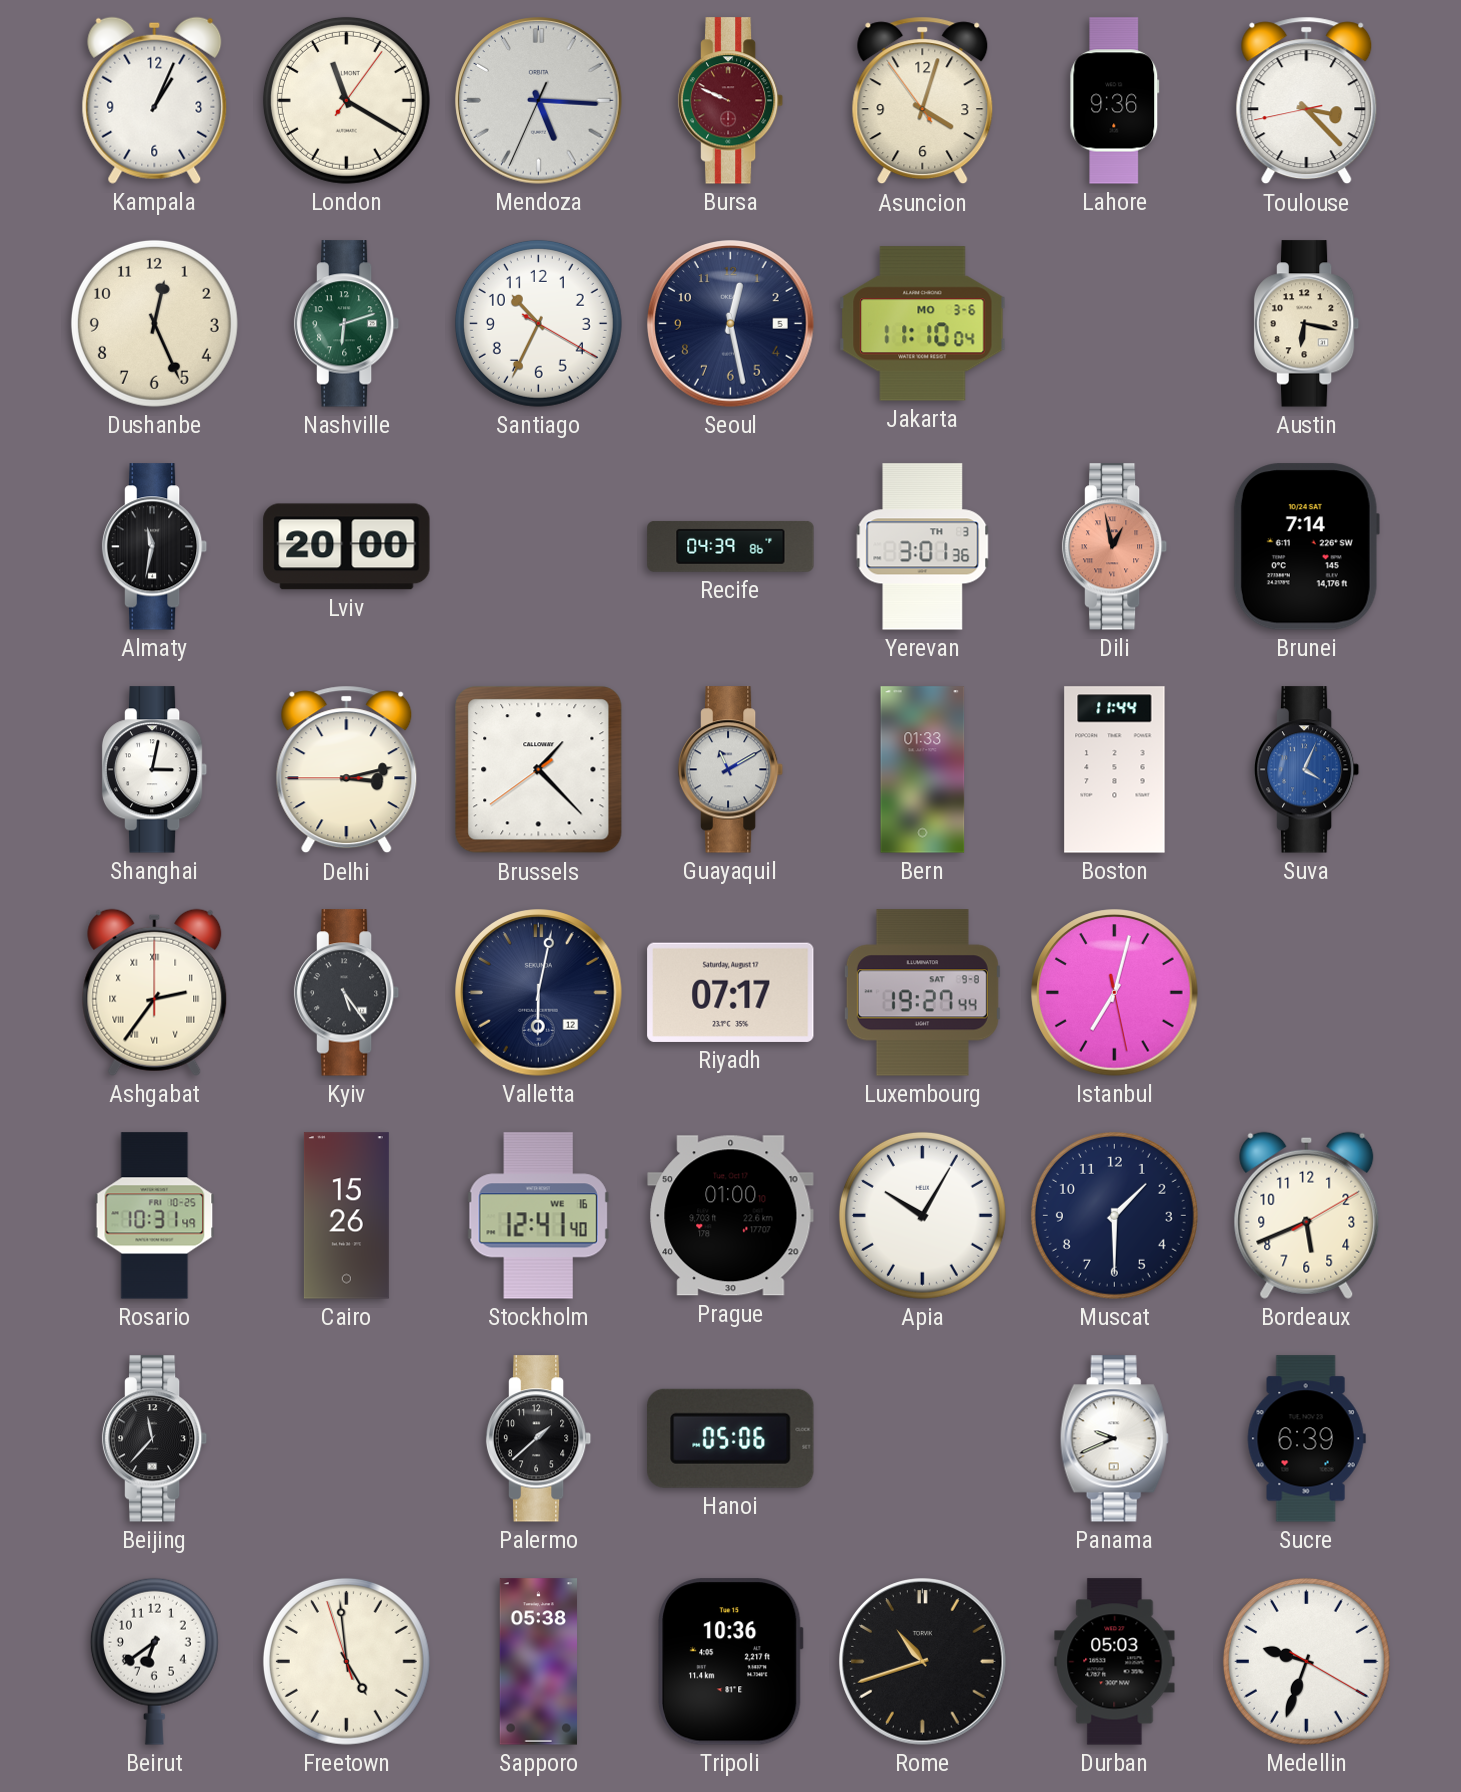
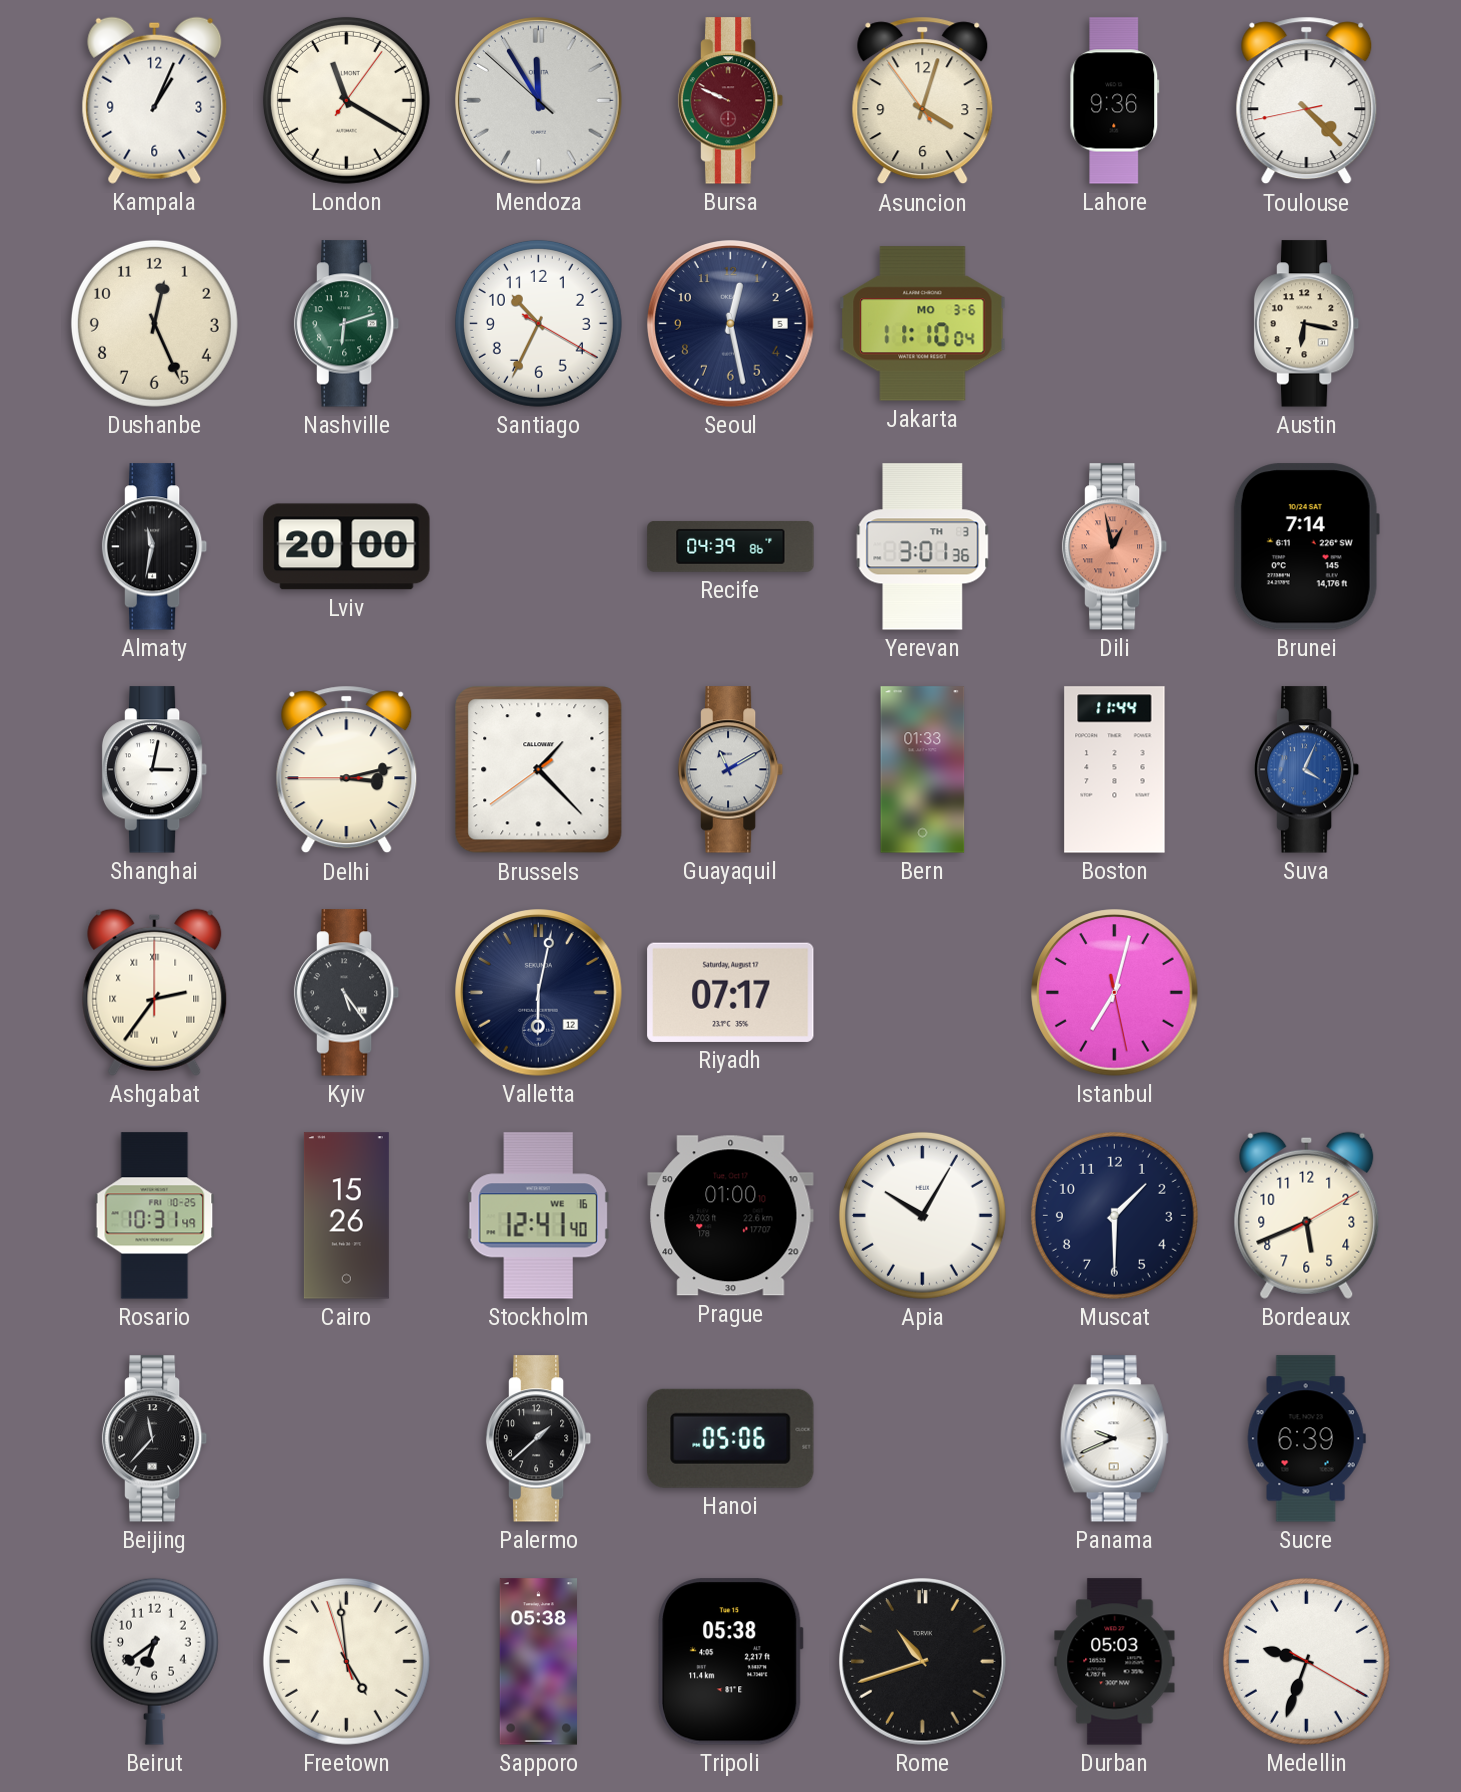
Mendoza: 5:15 -> 11:54 (539, 101)
Toulouse: 3:22 -> 4:22 (1307, 101)
Luxembourg: 19:27 -> none (922, 993)
Tripoli: 10:36 -> 05:38 (731, 1662)
